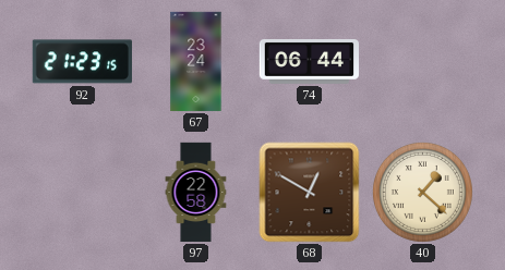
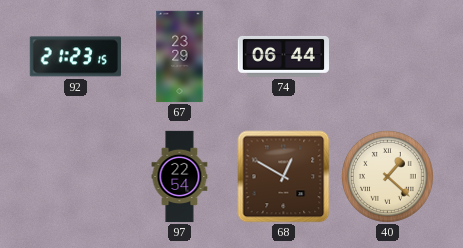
67: 23:24 -> 23:29 (180, 57)
97: 22:58 -> 22:54 (180, 177)
